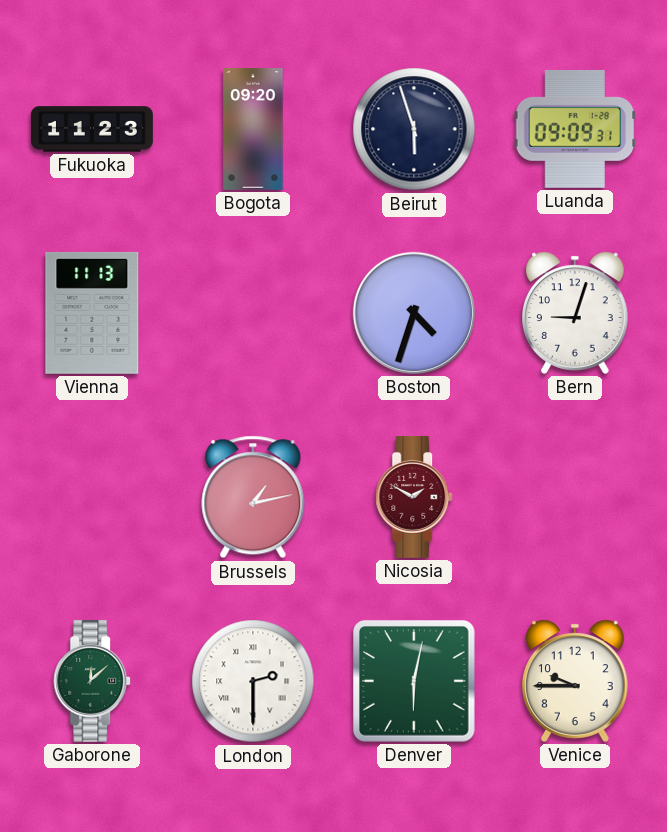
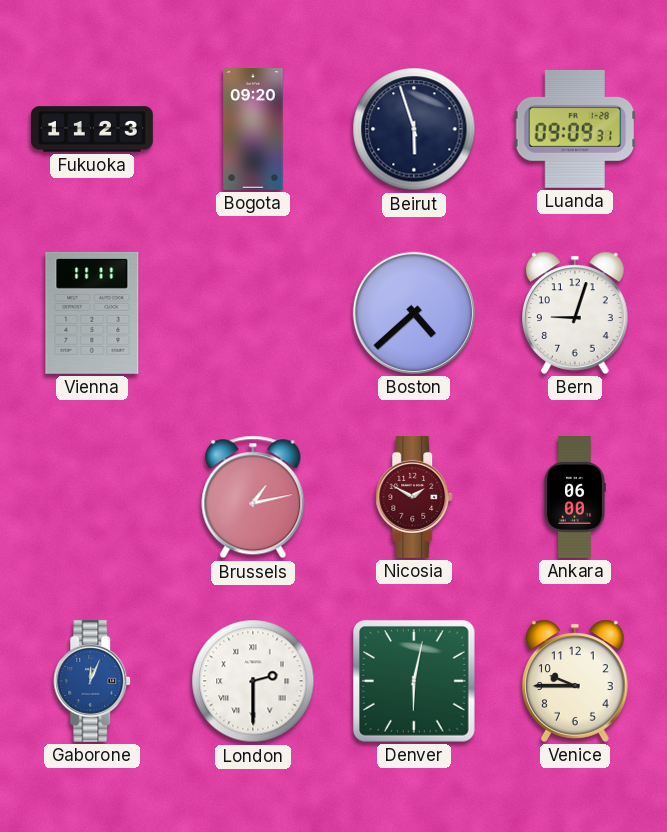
Vienna: 11:13 -> 11:11 (92, 313)
Boston: 4:33 -> 4:38 (414, 313)
Ankara: none -> 06:00 (575, 498)
Gaborone: 12:08 -> 12:04 (93, 681)
Gaborone dial: green -> blue (93, 681)
